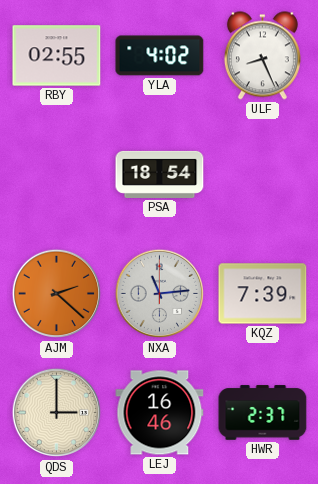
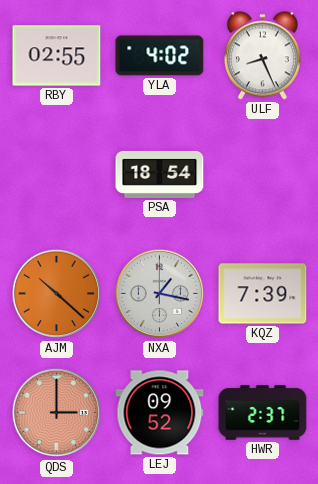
AJM: 2:22 -> 10:22 (57, 294)
NXA: 11:14 -> 1:17 (160, 294)
QDS dial: cream -> salmon (57, 413)
LEJ: 16:46 -> 09:52 (160, 413)
